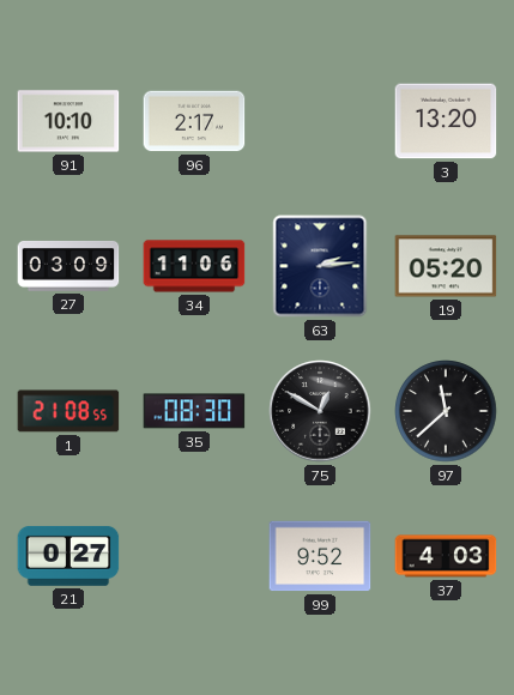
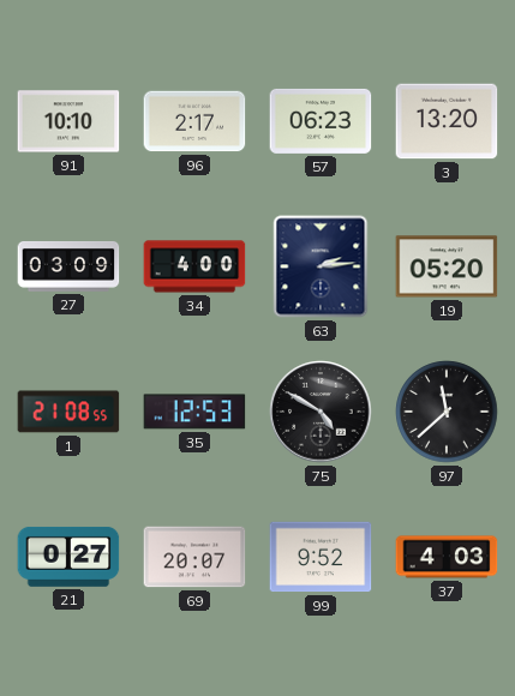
57: none -> 06:23 (321, 121)
34: 11:06 -> 4:00 (194, 266)
35: 08:30 -> 12:53 (194, 412)
75: 12:50 -> 4:50 (321, 412)
69: none -> 20:07 (194, 557)
